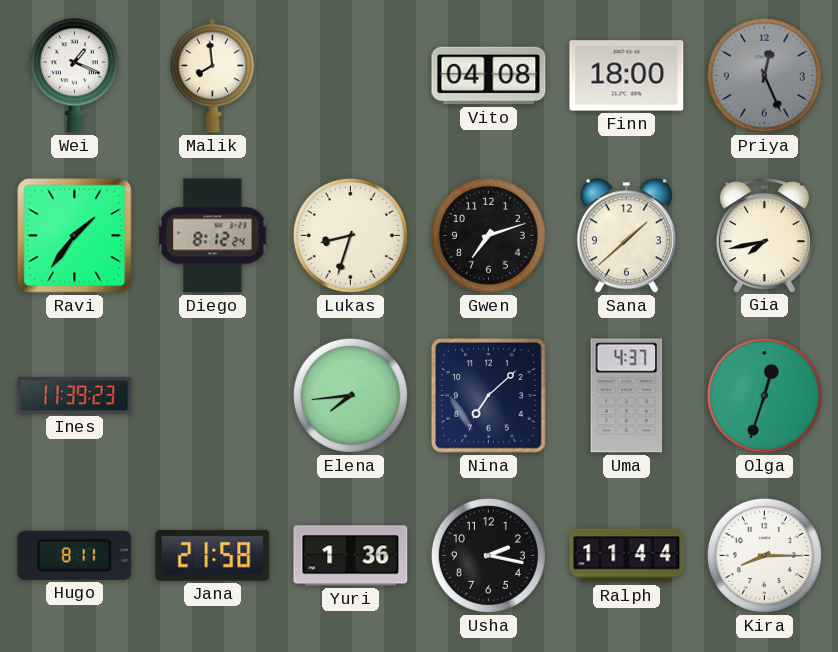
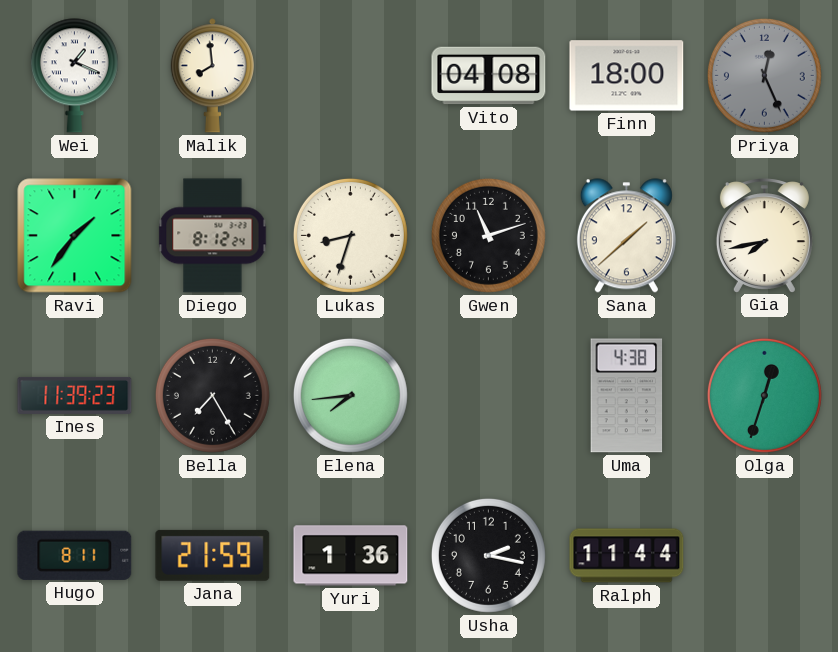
Gwen: 7:12 -> 11:12 (488, 235)
Bella: none -> 7:25 (212, 395)
Nina: 7:08 -> none (489, 396)
Uma: 4:37 -> 4:38 (627, 396)
Jana: 21:58 -> 21:59 (213, 555)
Kira: 8:15 -> none (764, 555)
